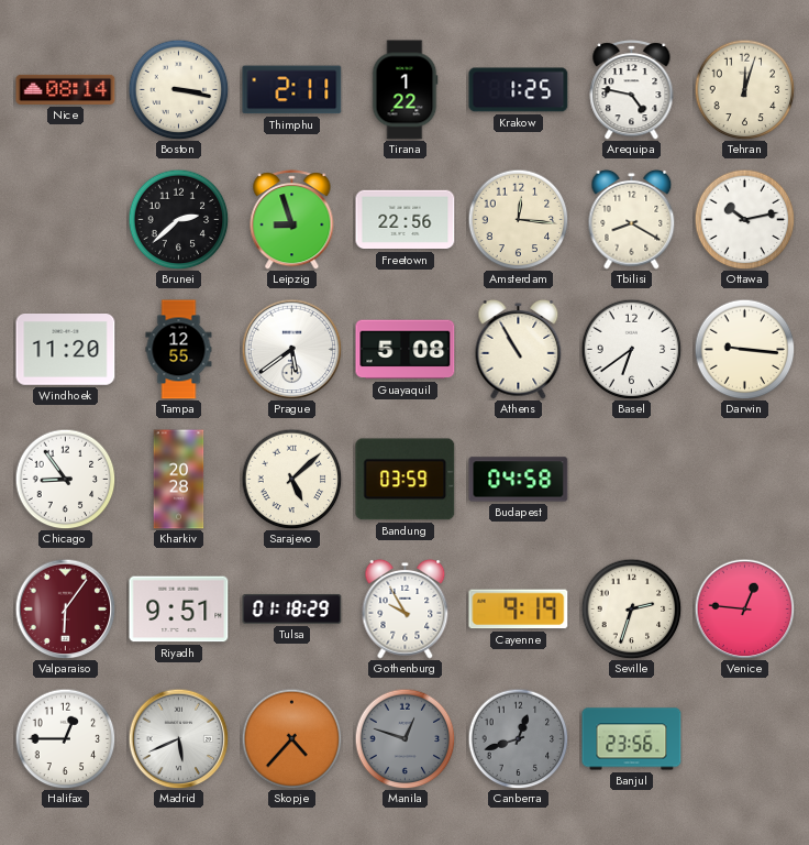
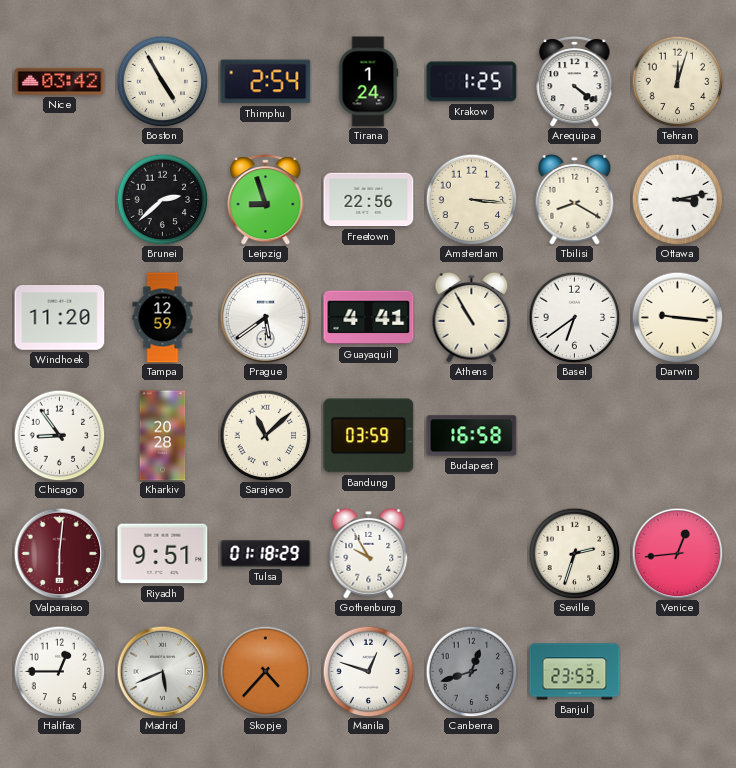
Nice: 08:14 -> 03:42 (60, 81)
Boston: 3:17 -> 4:55 (162, 81)
Thimphu: 2:11 -> 2:54 (266, 82)
Tirana: 1:22 -> 1:24 (368, 82)
Arequipa: 4:47 -> 4:21 (575, 82)
Amsterdam: 12:16 -> 3:16 (471, 199)
Ottawa: 10:13 -> 3:13 (677, 199)
Tampa: 12:55 -> 12:59 (163, 318)
Guayaquil: 5:08 -> 4:41 (369, 318)
Sarajevo: 5:08 -> 11:08 (265, 435)
Budapest: 04:58 -> 16:58 (472, 436)
Valparaiso: 6:06 -> 6:01 (59, 553)
Cayenne: 9:19 -> none (519, 610)
Venice: 12:46 -> 12:44 (677, 553)
Manila dial: grey -> white (368, 671)
Banjul: 23:56 -> 23:53 (575, 672)
